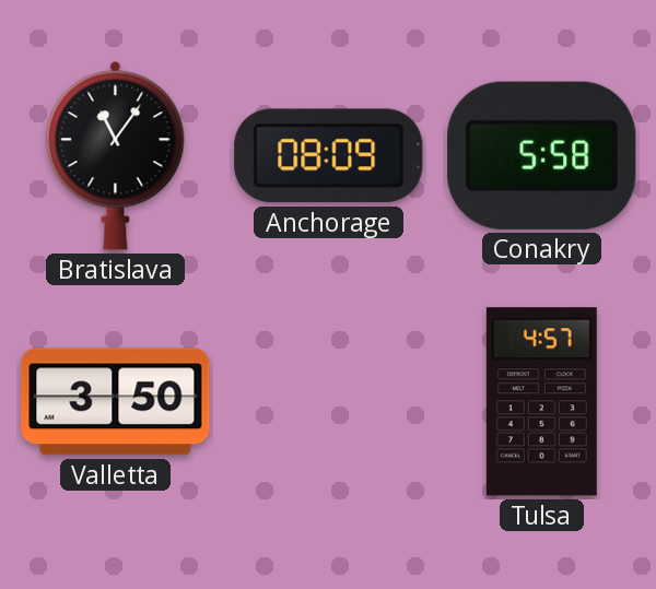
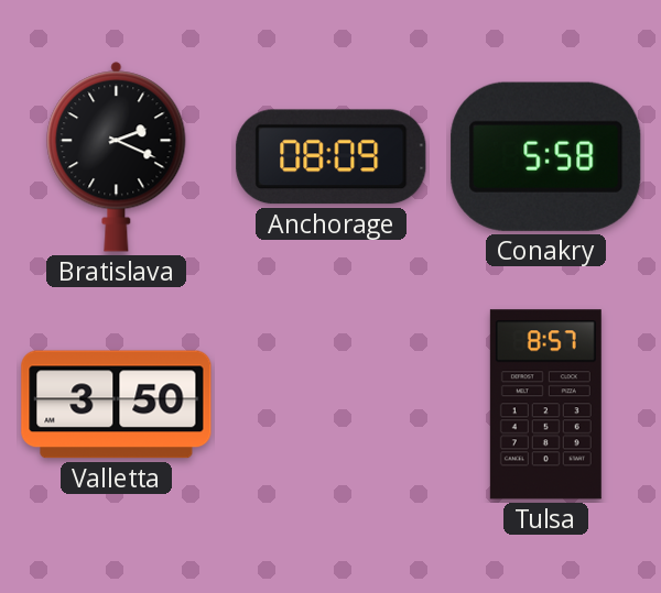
Bratislava: 11:06 -> 2:19 (117, 157)
Tulsa: 4:57 -> 8:57 (545, 405)
